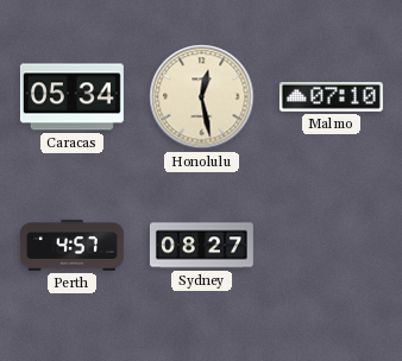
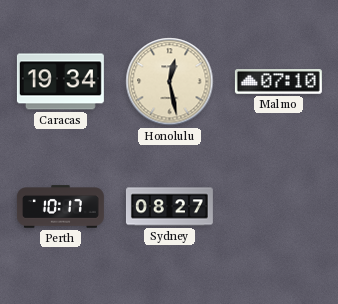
Caracas: 05:34 -> 19:34 (60, 82)
Perth: 4:57 -> 10:17 (60, 207)
